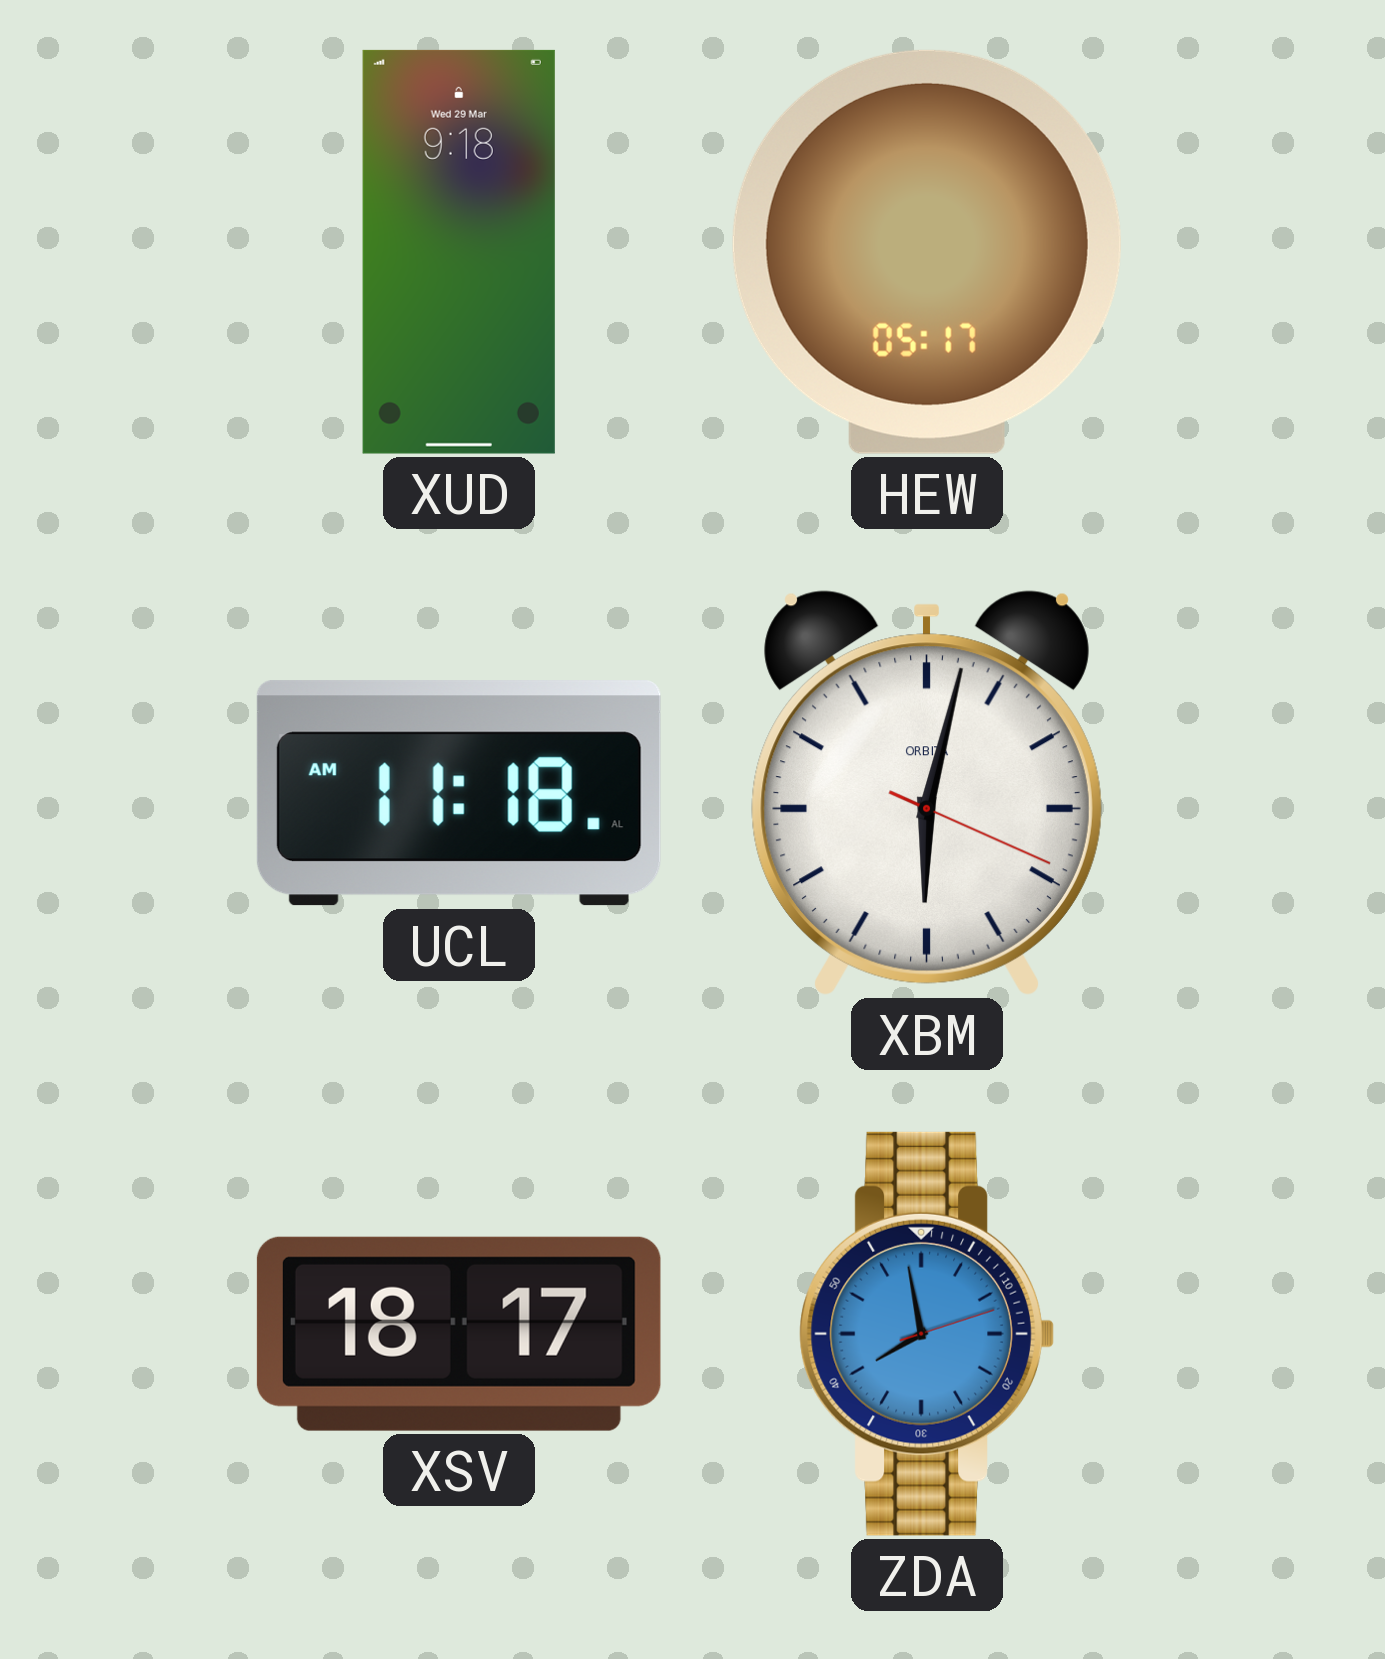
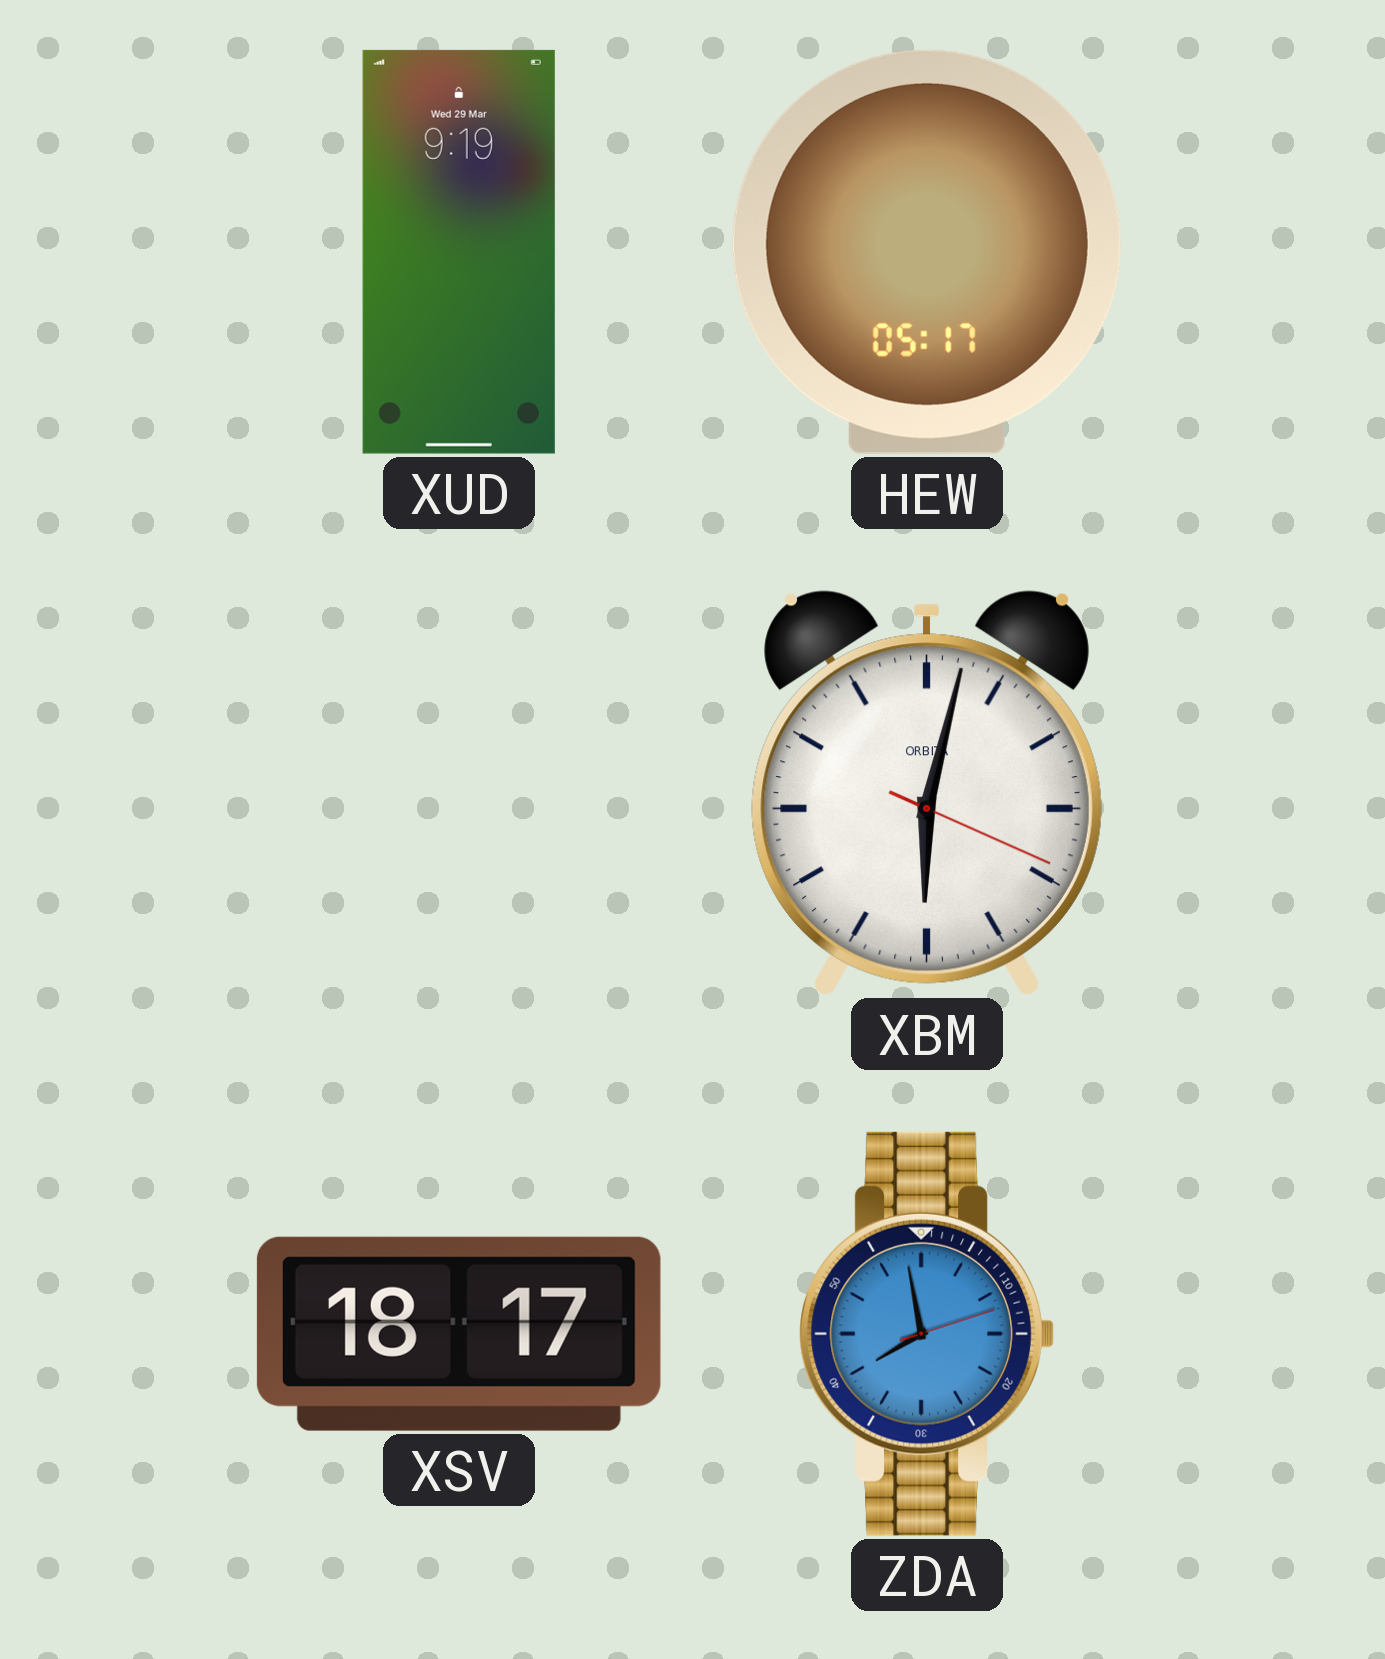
XUD: 9:18 -> 9:19 (459, 252)
UCL: 11:18 -> none (459, 793)
